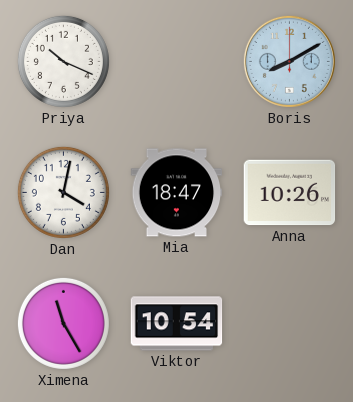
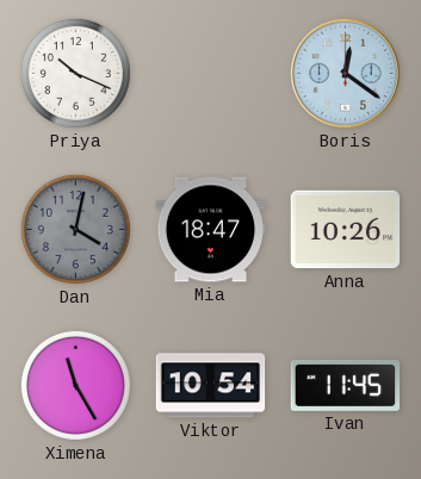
Boris: 8:10 -> 12:21 (345, 73)
Dan dial: white -> grey (75, 229)
Ivan: none -> 11:45 (346, 386)
